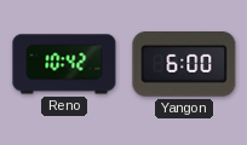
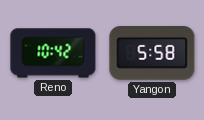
Yangon: 6:00 -> 5:58 (152, 54)
